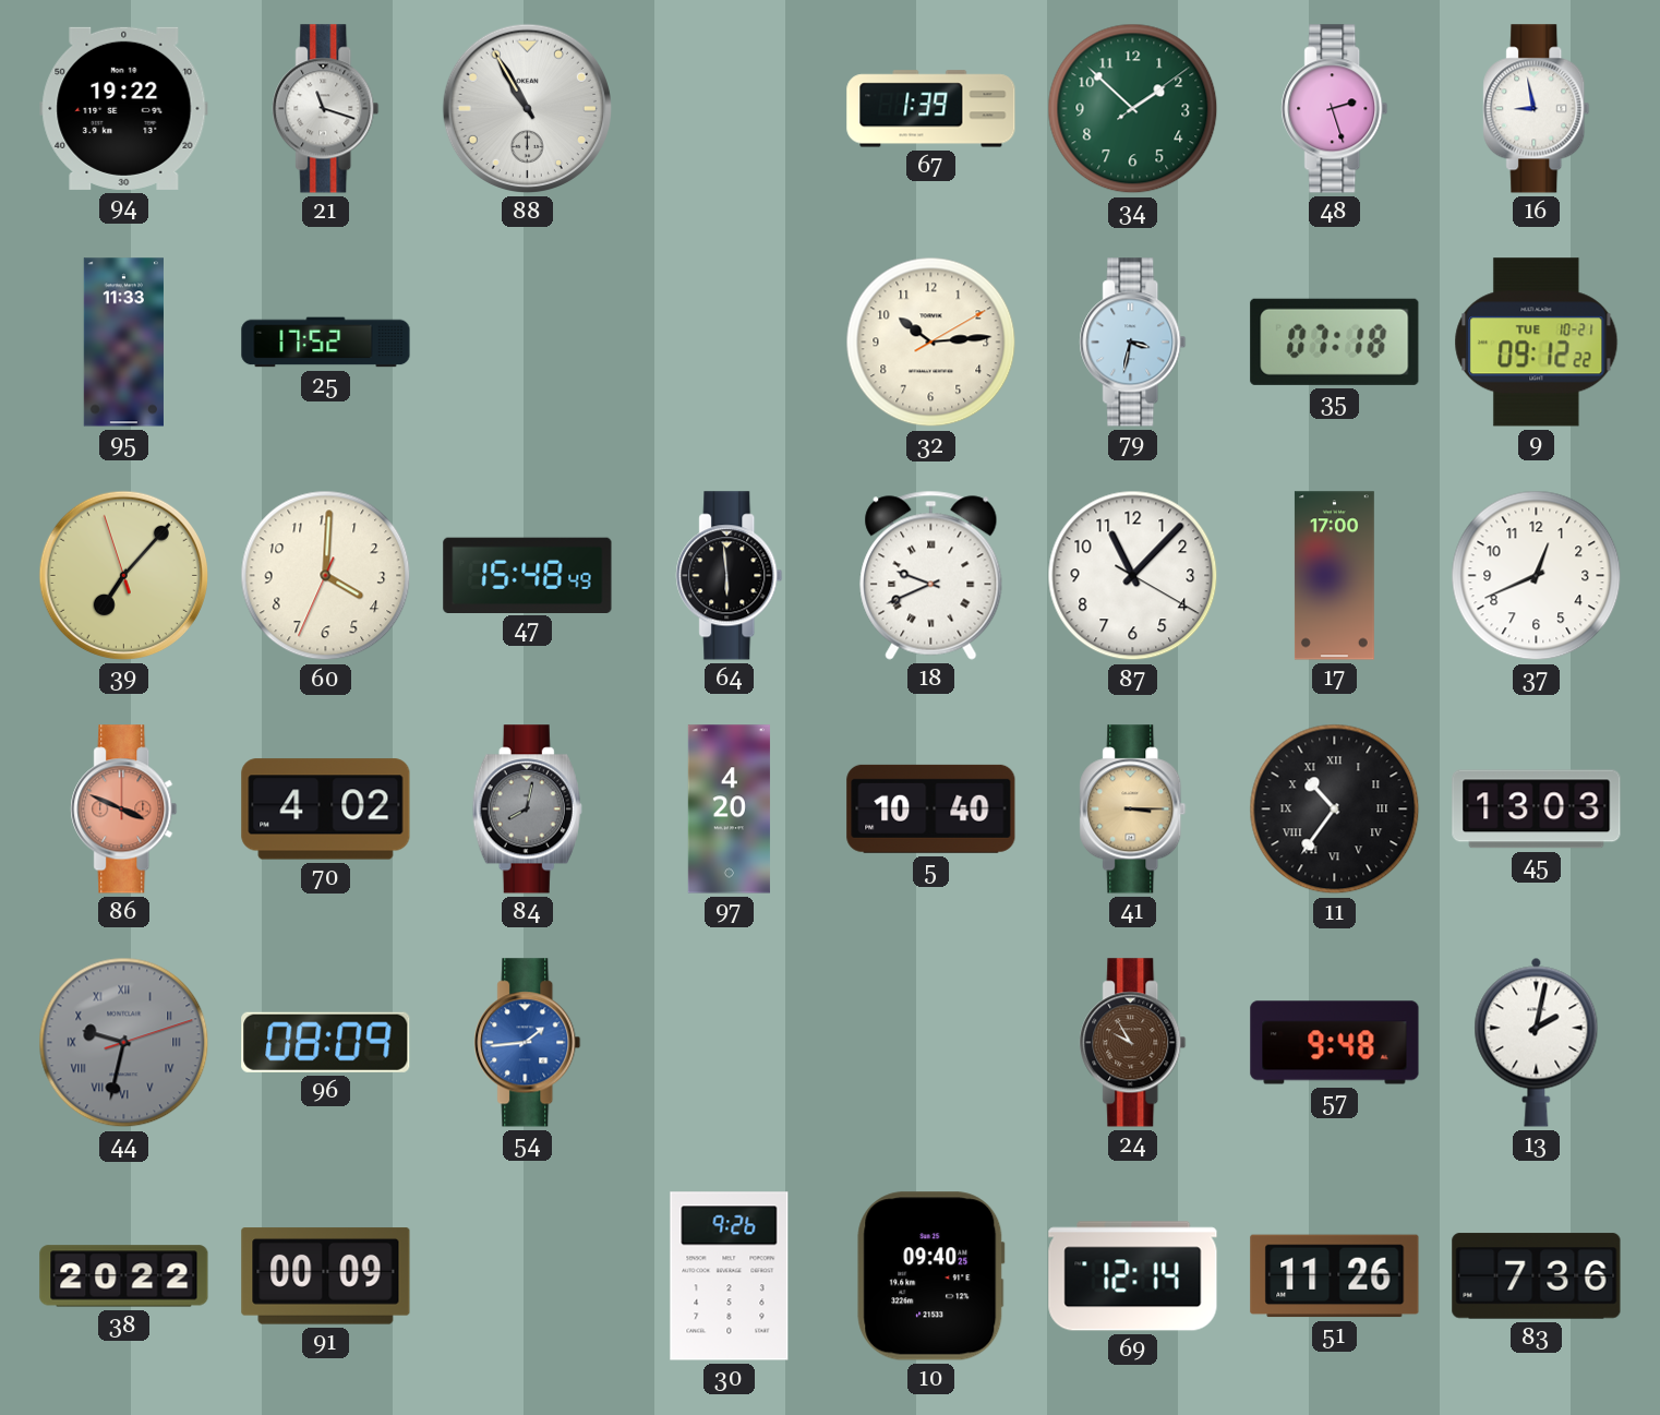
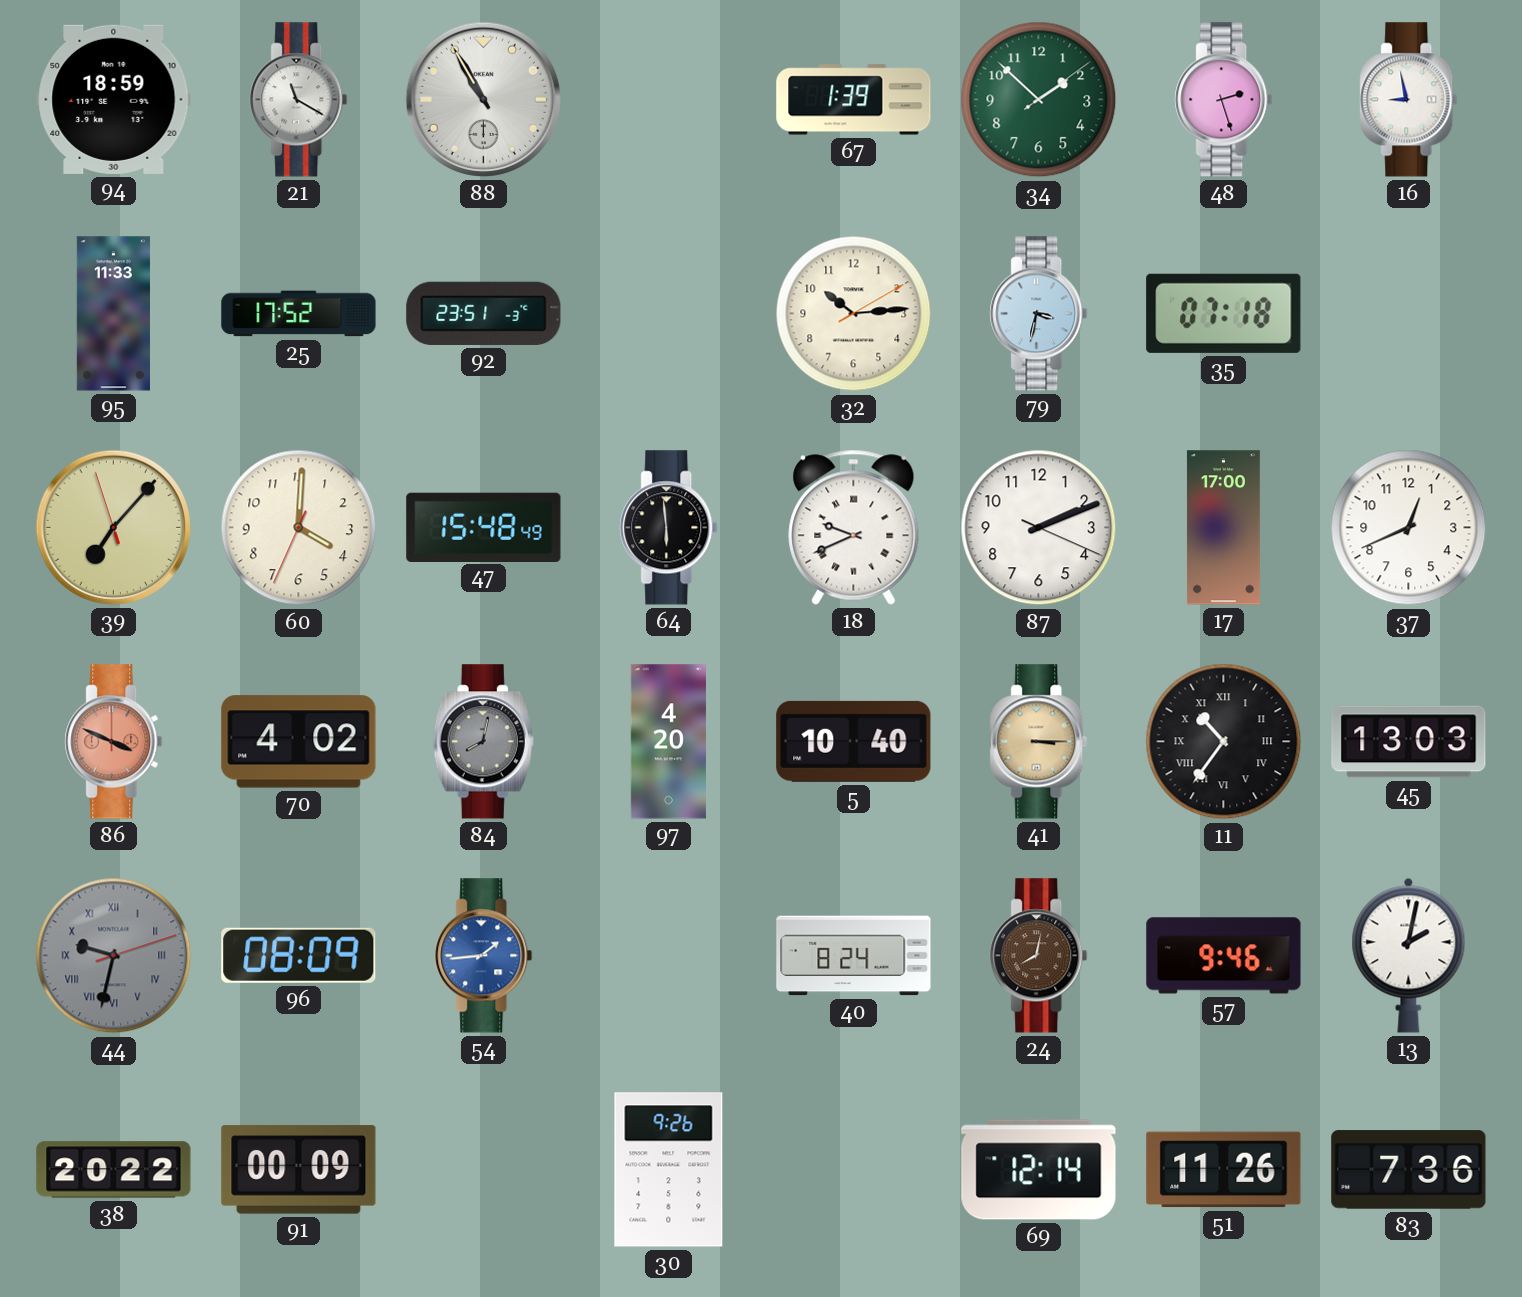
94: 19:22 -> 18:59 (114, 99)
21: 11:18 -> 11:20 (299, 100)
92: none -> 23:51 (484, 313)
9: 09:12 -> none (1537, 343)
87: 11:07 -> 2:11 (1039, 528)
40: none -> 8:24 (854, 956)
24: 9:55 -> 8:02 (1039, 956)
57: 9:48 -> 9:46 (1224, 956)
10: 09:40 -> none (931, 1276)
